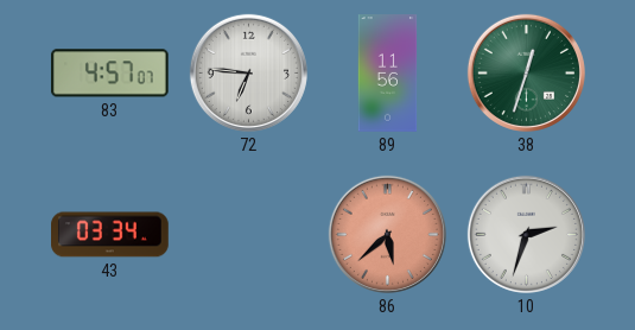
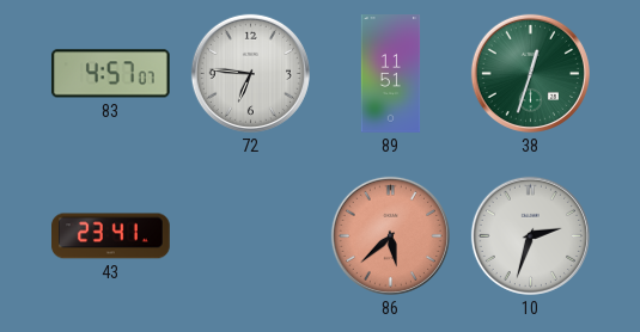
89: 11:56 -> 11:51 (391, 74)
43: 03:34 -> 23:41 (111, 236)
